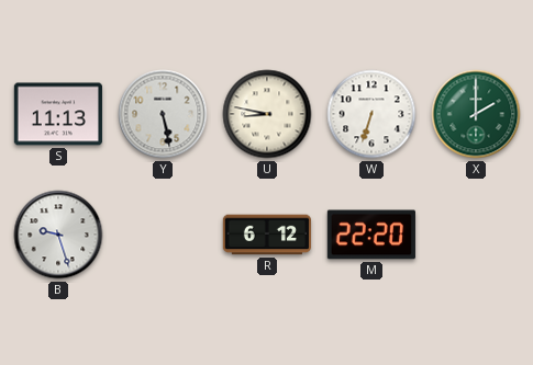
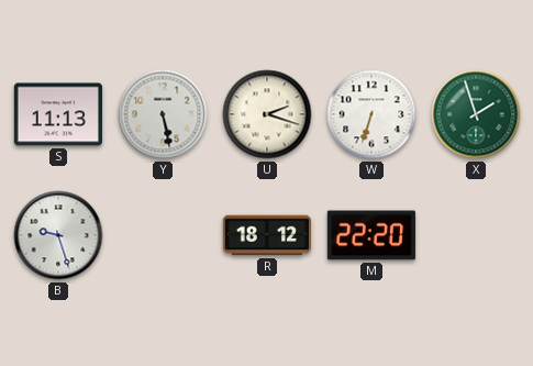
U: 8:47 -> 2:18 (267, 114)
X: 2:00 -> 1:57 (476, 114)
R: 6:12 -> 18:12 (267, 235)
